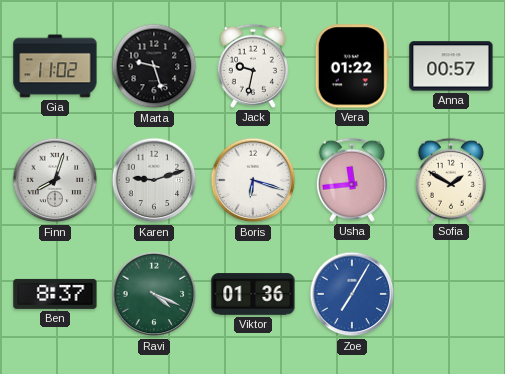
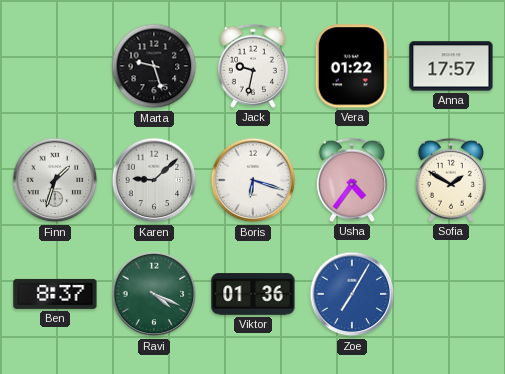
Gia: 11:02 -> none (55, 66)
Anna: 00:57 -> 17:57 (451, 66)
Finn: 8:03 -> 1:33 (55, 180)
Karen: 9:12 -> 9:08 (154, 180)
Usha: 11:44 -> 4:36 (352, 180)
